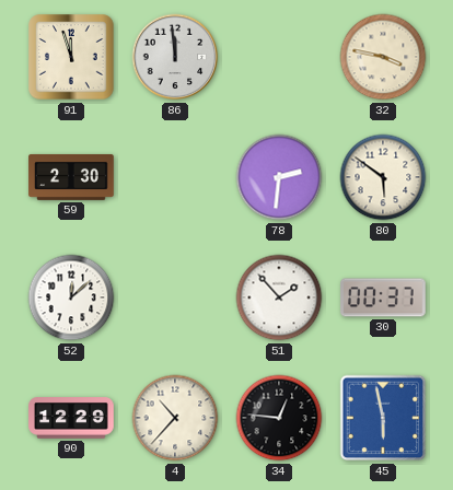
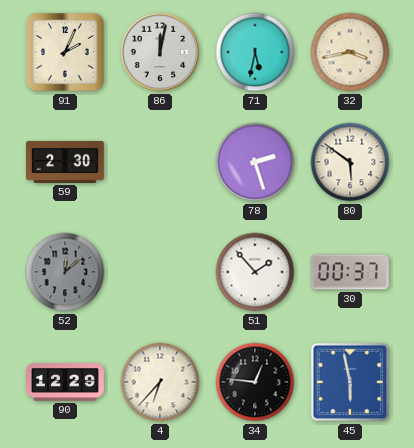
91: 11:57 -> 2:04 (65, 52)
86: 11:59 -> 12:02 (160, 52)
71: none -> 5:32 (255, 52)
32: 3:47 -> 3:43 (350, 52)
78: 2:31 -> 2:27 (255, 162)
52 dial: white -> grey (65, 272)
4: 10:37 -> 6:37 (160, 382)
